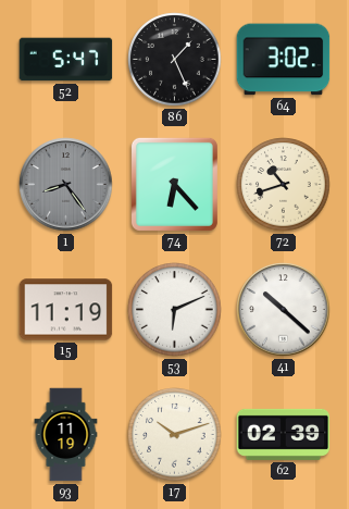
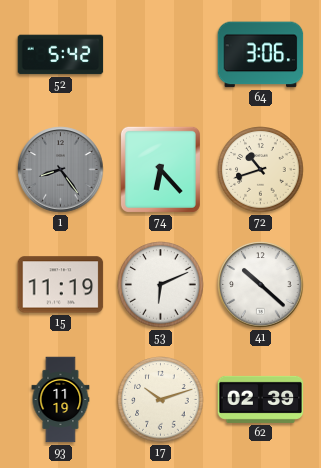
52: 5:47 -> 5:42 (61, 55)
86: 1:26 -> none (175, 60)
64: 3:02 -> 3:06 (261, 55)
